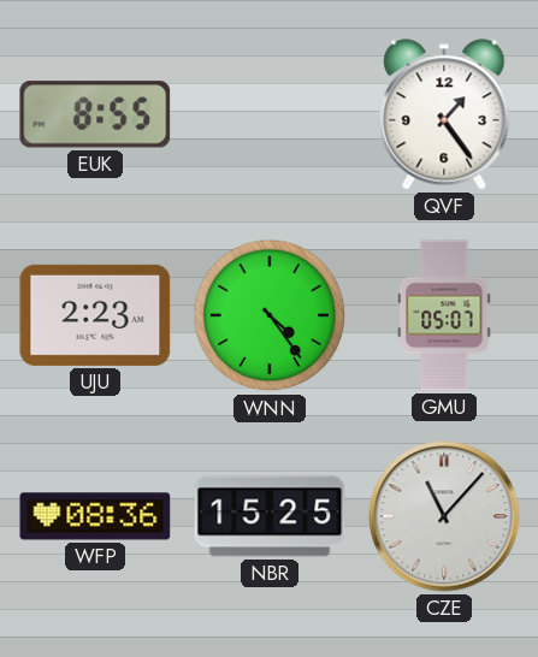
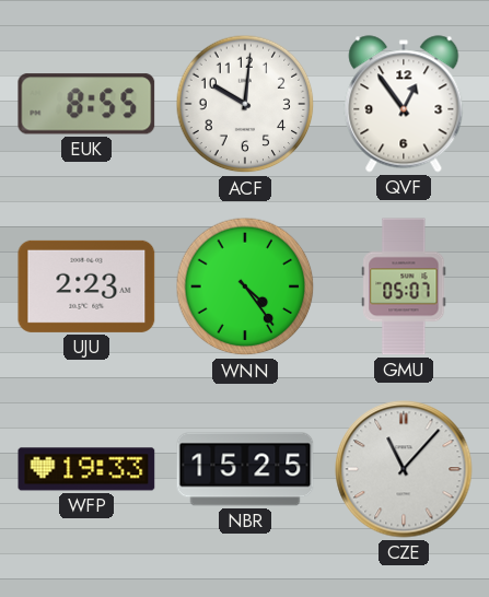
ACF: none -> 10:01 (245, 104)
QVF: 1:24 -> 12:54 (404, 104)
WFP: 08:36 -> 19:33 (86, 469)
